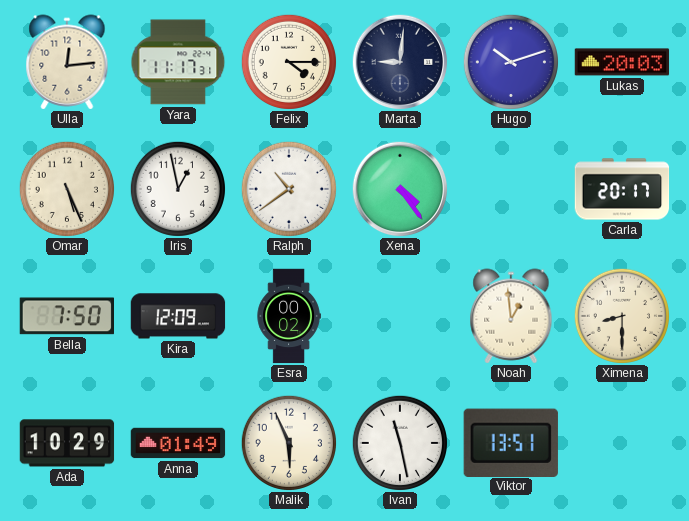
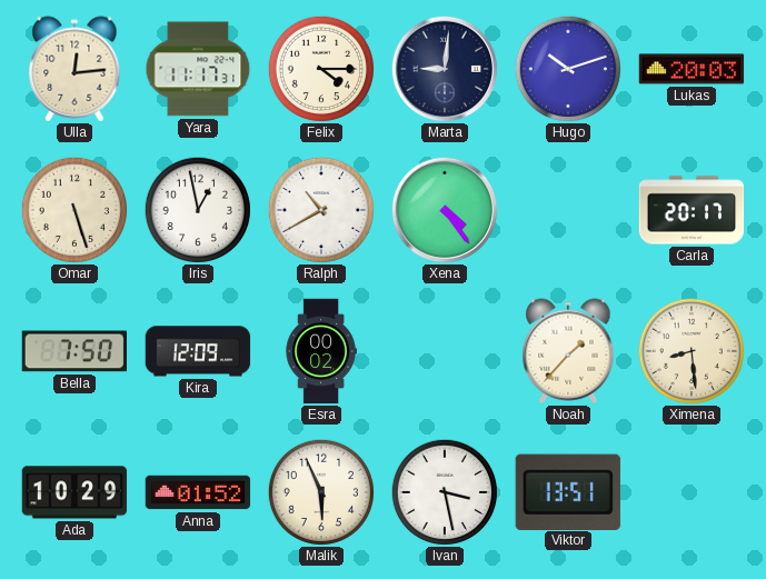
Omar: 5:26 -> 5:27 (74, 210)
Ralph: 10:39 -> 10:40 (321, 210)
Noah: 12:59 -> 1:37 (568, 351)
Ximena: 8:30 -> 8:29 (692, 351)
Anna: 01:49 -> 01:52 (198, 492)
Ivan: 11:28 -> 3:28 (445, 492)
